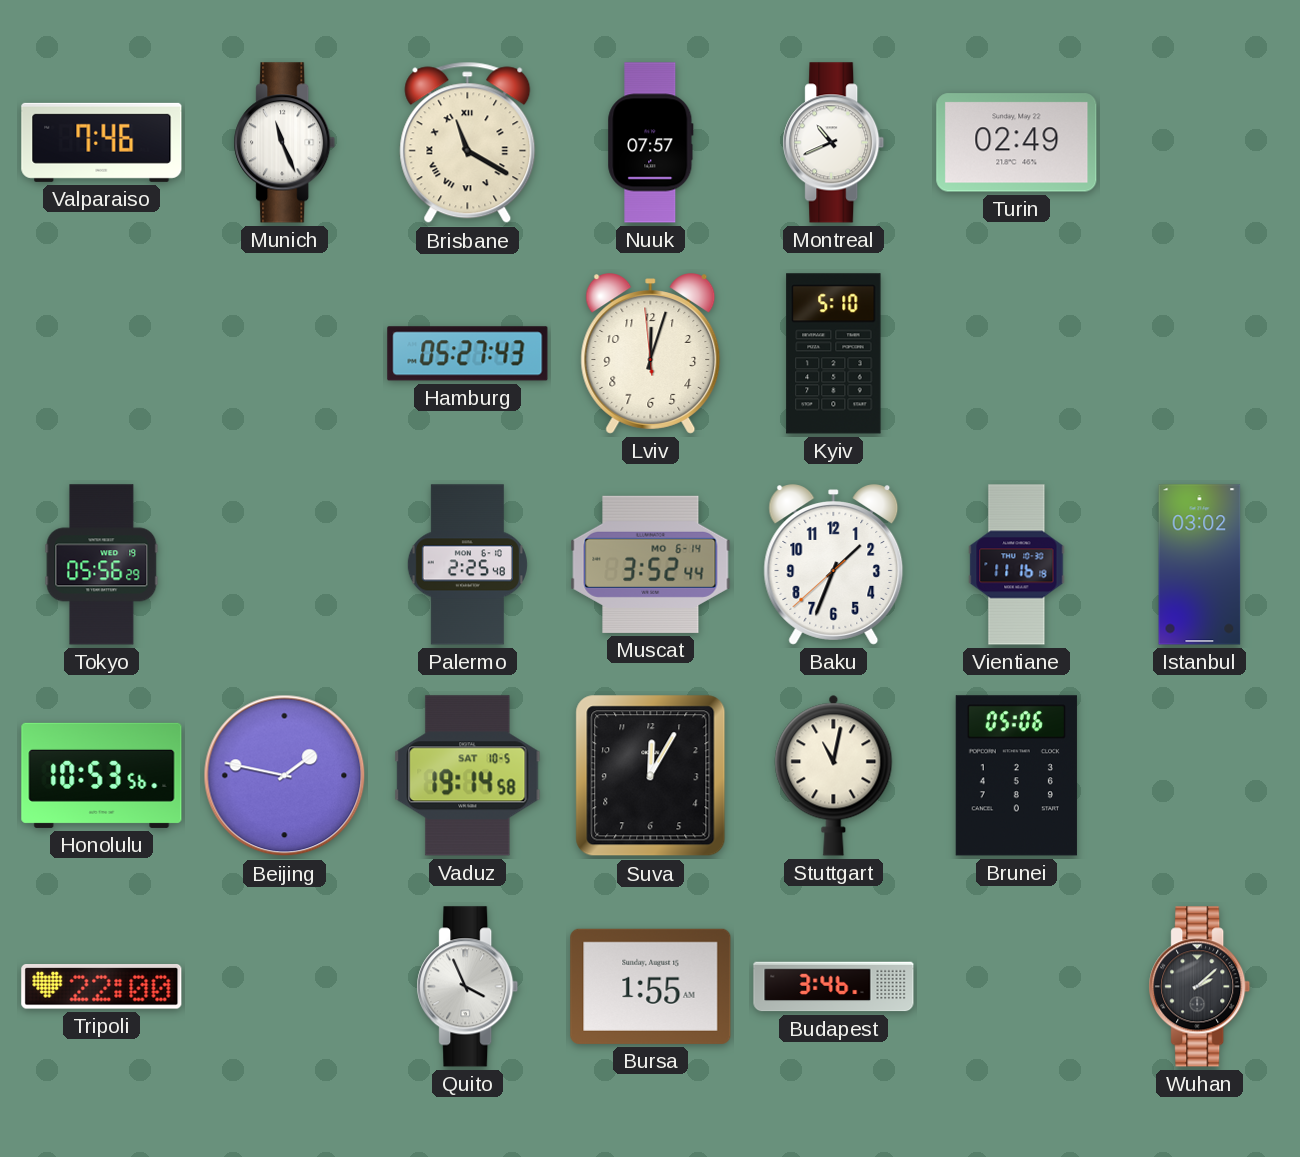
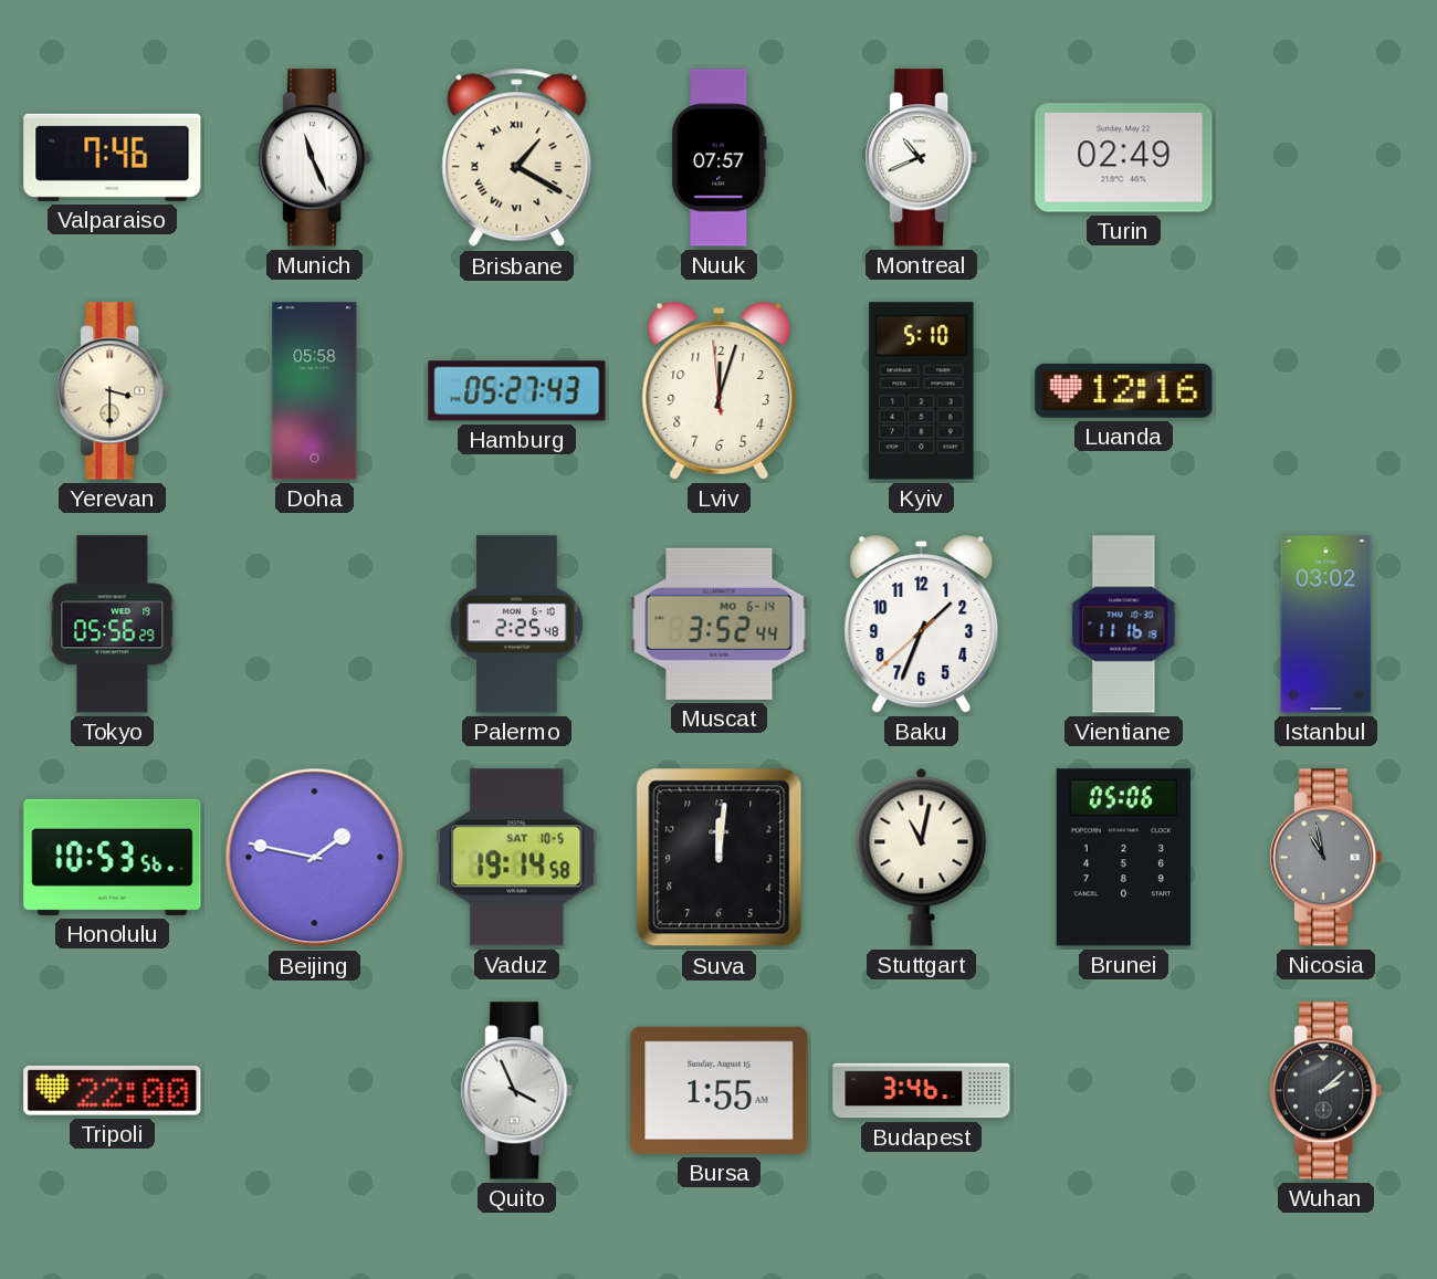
Brisbane: 11:20 -> 1:20 (517, 158)
Yerevan: none -> 3:30 (113, 391)
Doha: none -> 05:58 (315, 391)
Luanda: none -> 12:16 (1124, 390)
Suva: 12:05 -> 12:01 (720, 858)
Nicosia: none -> 10:58 (1326, 858)
